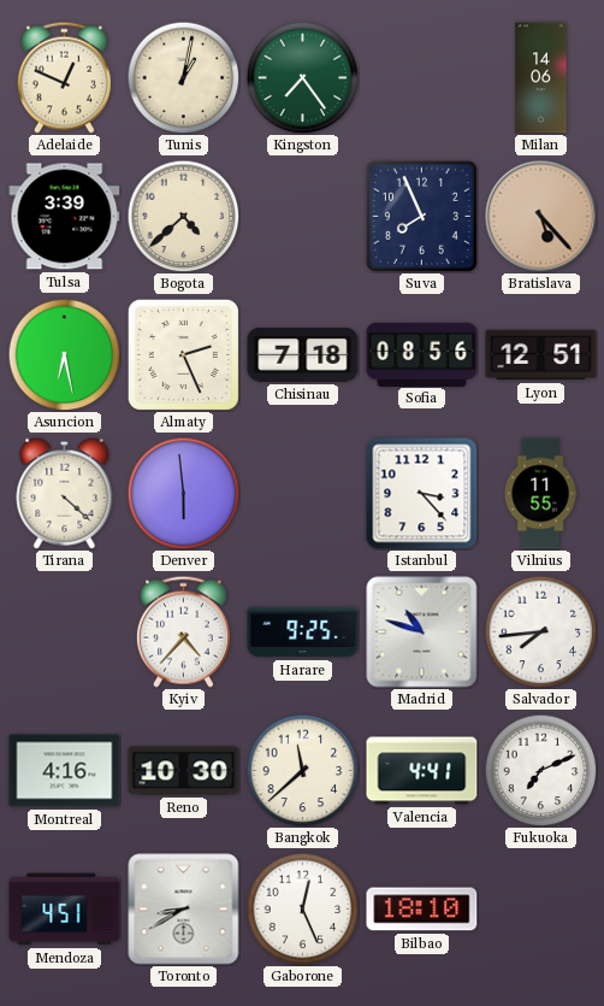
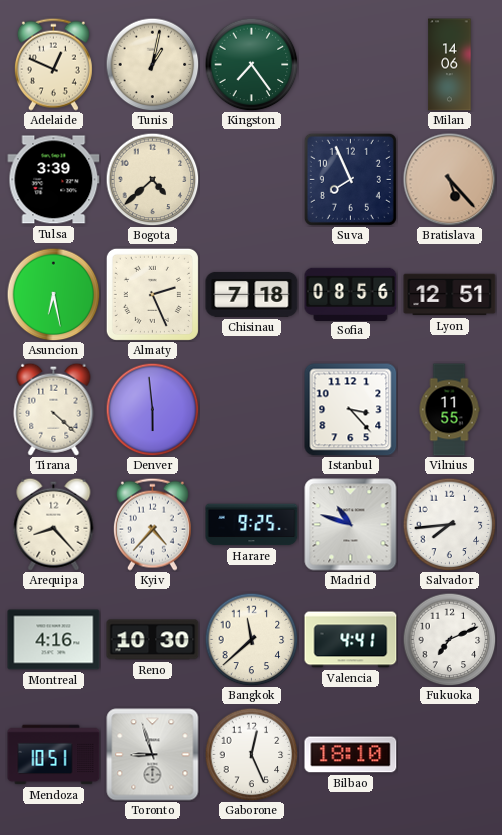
Arequipa: none -> 8:23 (54, 524)
Mendoza: 4:51 -> 10:51 (54, 755)
Toronto: 8:40 -> 8:57 (153, 755)
